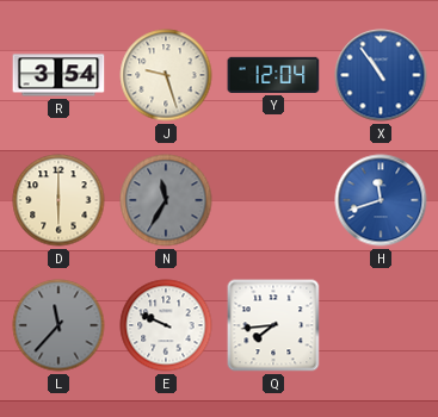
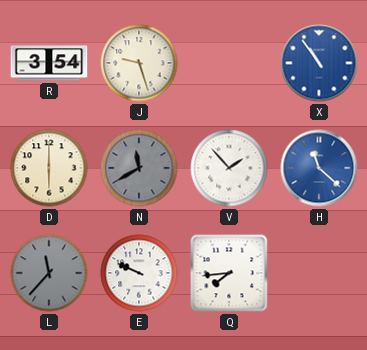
Y: 12:04 -> none (273, 75)
N: 11:35 -> 11:40 (139, 168)
V: none -> 1:53 (229, 168)
H: 11:42 -> 11:22 (319, 168)
